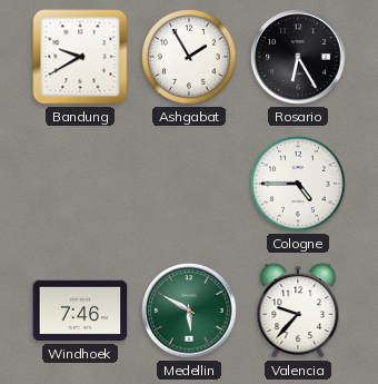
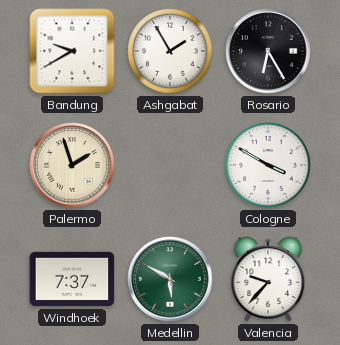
Palermo: none -> 1:57 (72, 165)
Cologne: 4:45 -> 3:50 (268, 165)
Windhoek: 7:46 -> 7:37 (72, 279)
